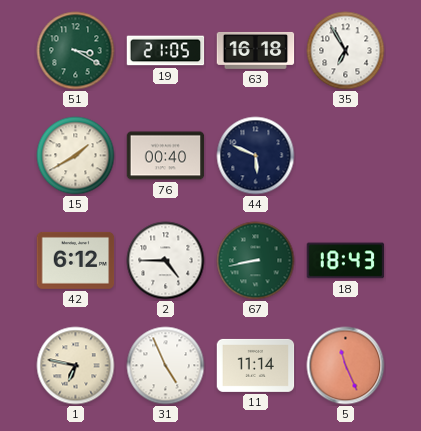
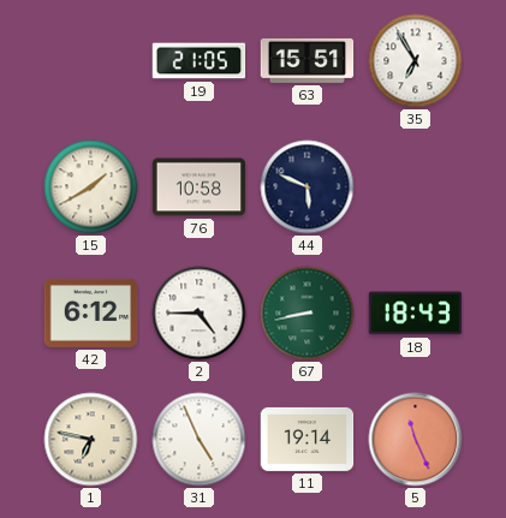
51: 3:20 -> none (76, 51)
63: 16:18 -> 15:51 (308, 60)
76: 00:40 -> 10:58 (200, 187)
11: 11:14 -> 19:14 (308, 439)
